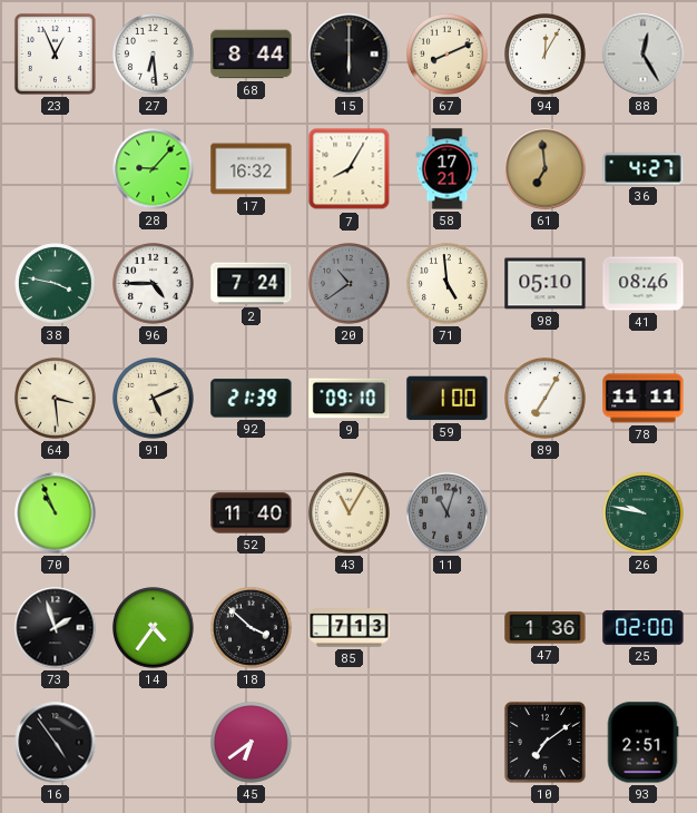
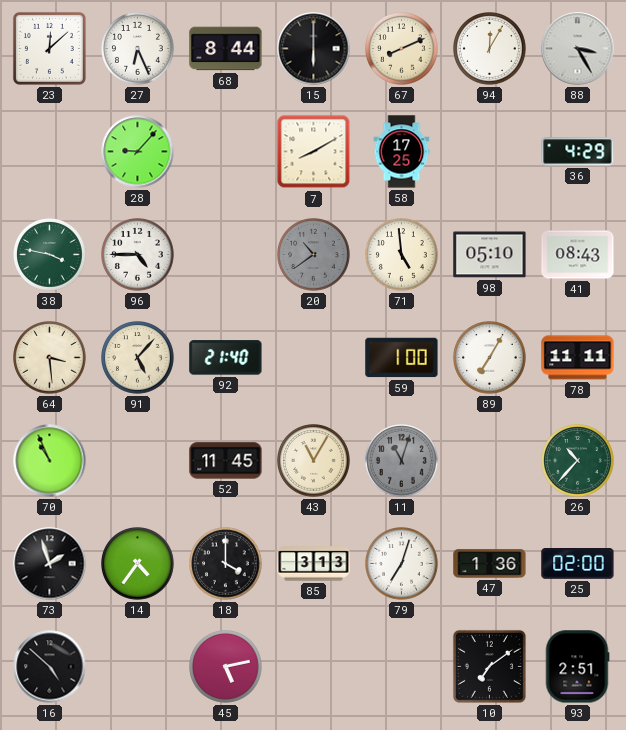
23: 12:56 -> 12:08 (49, 48)
27: 6:29 -> 6:26 (138, 49)
88: 12:25 -> 3:25 (578, 49)
17: 16:32 -> none (252, 169)
7: 8:05 -> 8:10 (314, 152)
58: 17:21 -> 17:25 (402, 152)
61: 6:59 -> none (546, 169)
36: 4:27 -> 4:29 (578, 152)
2: 7:24 -> none (252, 284)
41: 08:46 -> 08:43 (578, 255)
91: 5:11 -> 5:07 (138, 358)
92: 21:39 -> 21:40 (226, 358)
9: 09:10 -> none (350, 399)
52: 11:40 -> 11:45 (226, 461)
26: 9:47 -> 10:37 (578, 461)
18: 3:52 -> 4:00 (226, 564)
85: 7:13 -> 3:13 (314, 564)
79: none -> 7:03 (402, 564)
16: 4:54 -> 4:52 (50, 667)
45: 6:39 -> 5:13 (226, 667)
